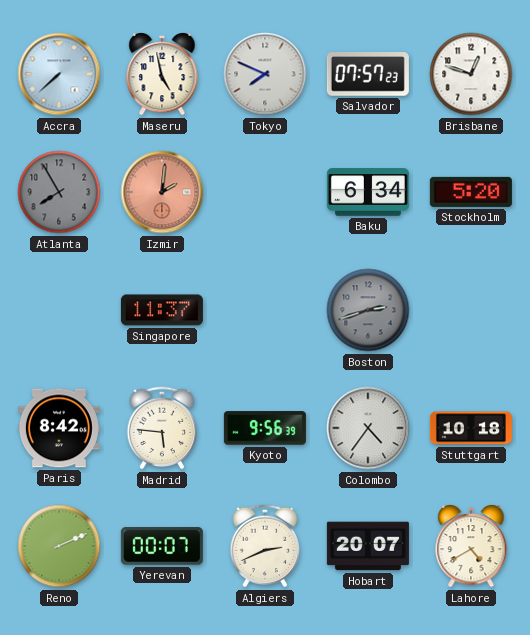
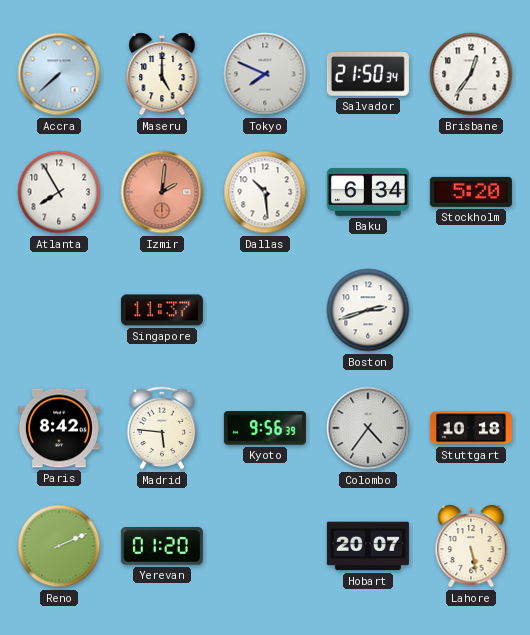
Maseru: 4:58 -> 5:00 (162, 75)
Salvador: 07:57 -> 21:50 (368, 75)
Brisbane: 12:48 -> 12:36 (471, 74)
Atlanta dial: grey -> white (59, 192)
Dallas: none -> 10:29 (265, 192)
Boston dial: grey -> white (368, 310)
Yerevan: 00:07 -> 01:20 (162, 546)
Algiers: 2:41 -> none (265, 546)
Lahore: 4:40 -> 5:28 (471, 547)
